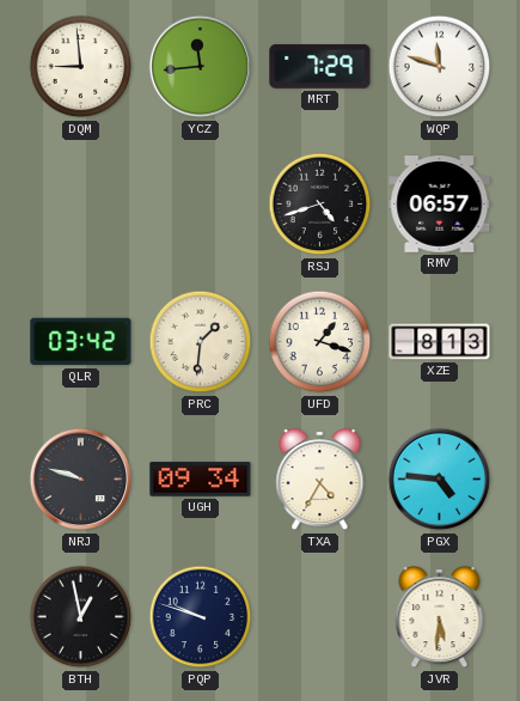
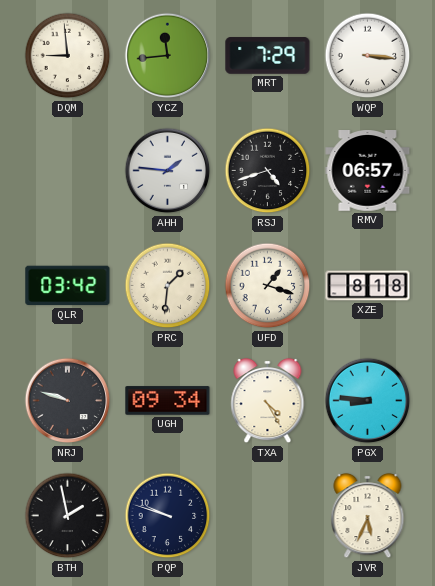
WQP: 11:48 -> 3:16 (368, 56)
AHH: none -> 1:46 (168, 171)
XZE: 8:13 -> 8:18 (368, 286)
TXA: 4:35 -> 4:25 (268, 401)
PGX: 4:46 -> 8:46 (368, 401)
BTH: 12:58 -> 1:58 (68, 516)
JVR: 5:31 -> 5:34 (368, 516)
